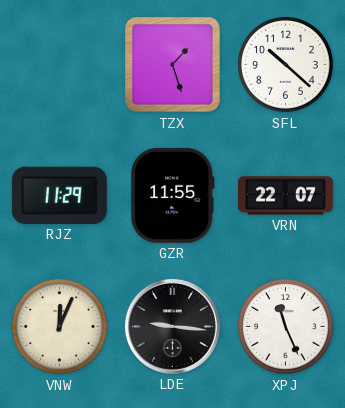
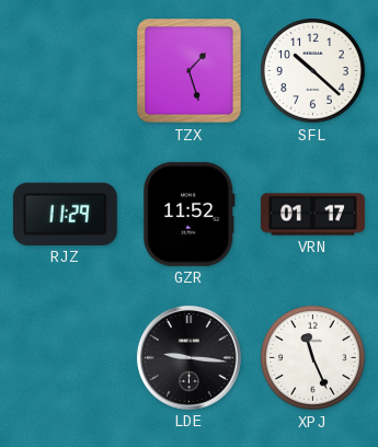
GZR: 11:55 -> 11:52 (188, 214)
VRN: 22:07 -> 01:17 (313, 215)
VNW: 12:04 -> none (60, 327)
